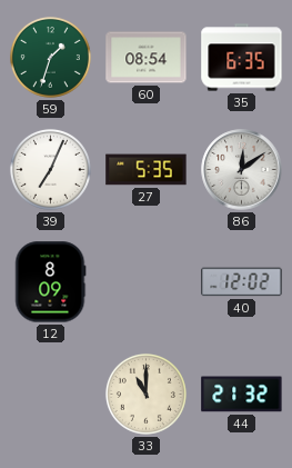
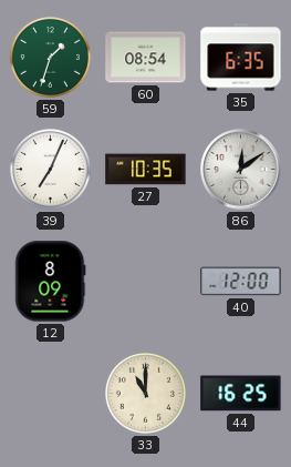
27: 5:35 -> 10:35 (146, 170)
40: 12:02 -> 12:00 (241, 282)
44: 21:32 -> 16:25 (241, 394)
